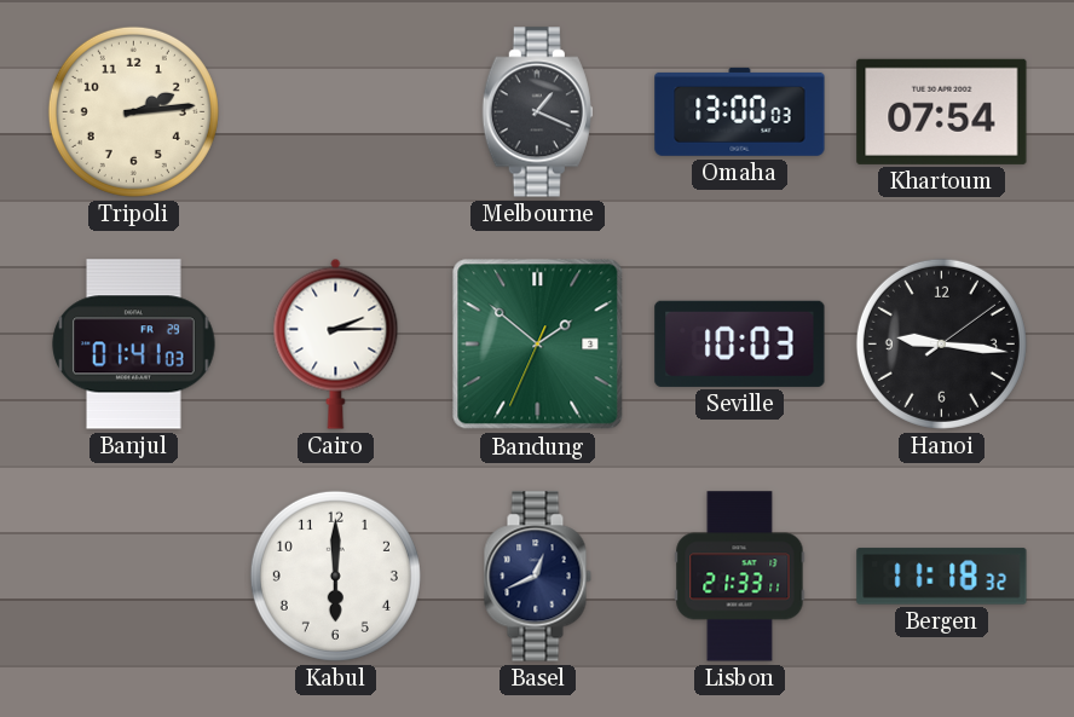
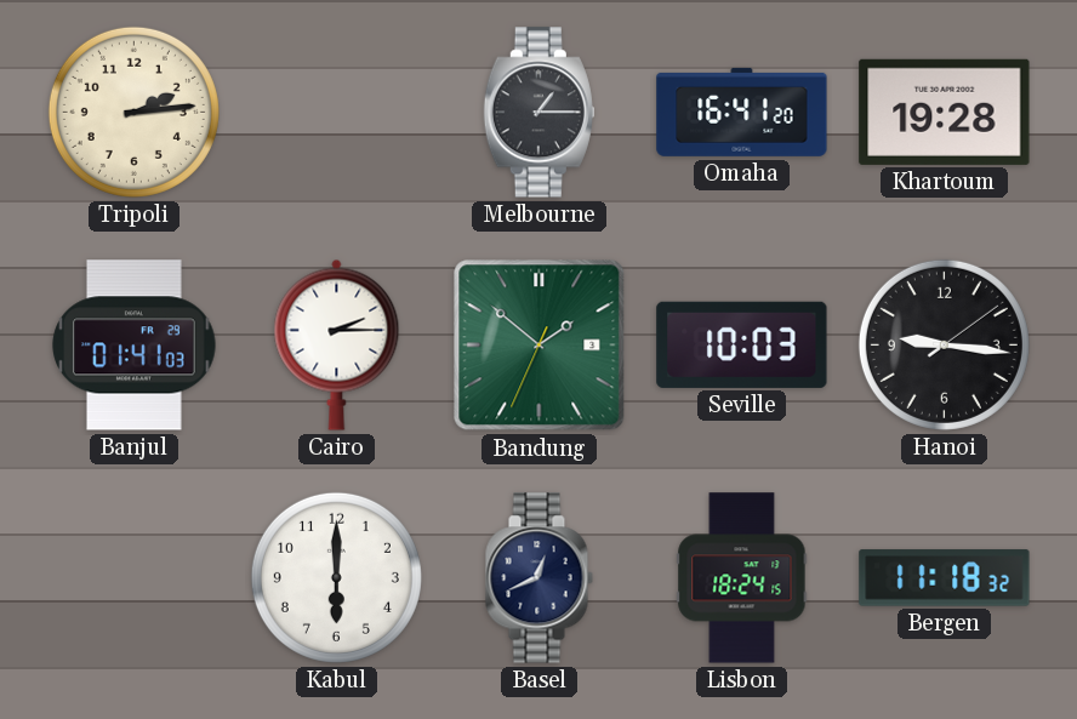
Melbourne: 1:19 -> 1:15 (538, 113)
Omaha: 13:00 -> 16:41 (742, 112)
Khartoum: 07:54 -> 19:28 (945, 112)
Lisbon: 21:33 -> 18:24 (742, 578)
